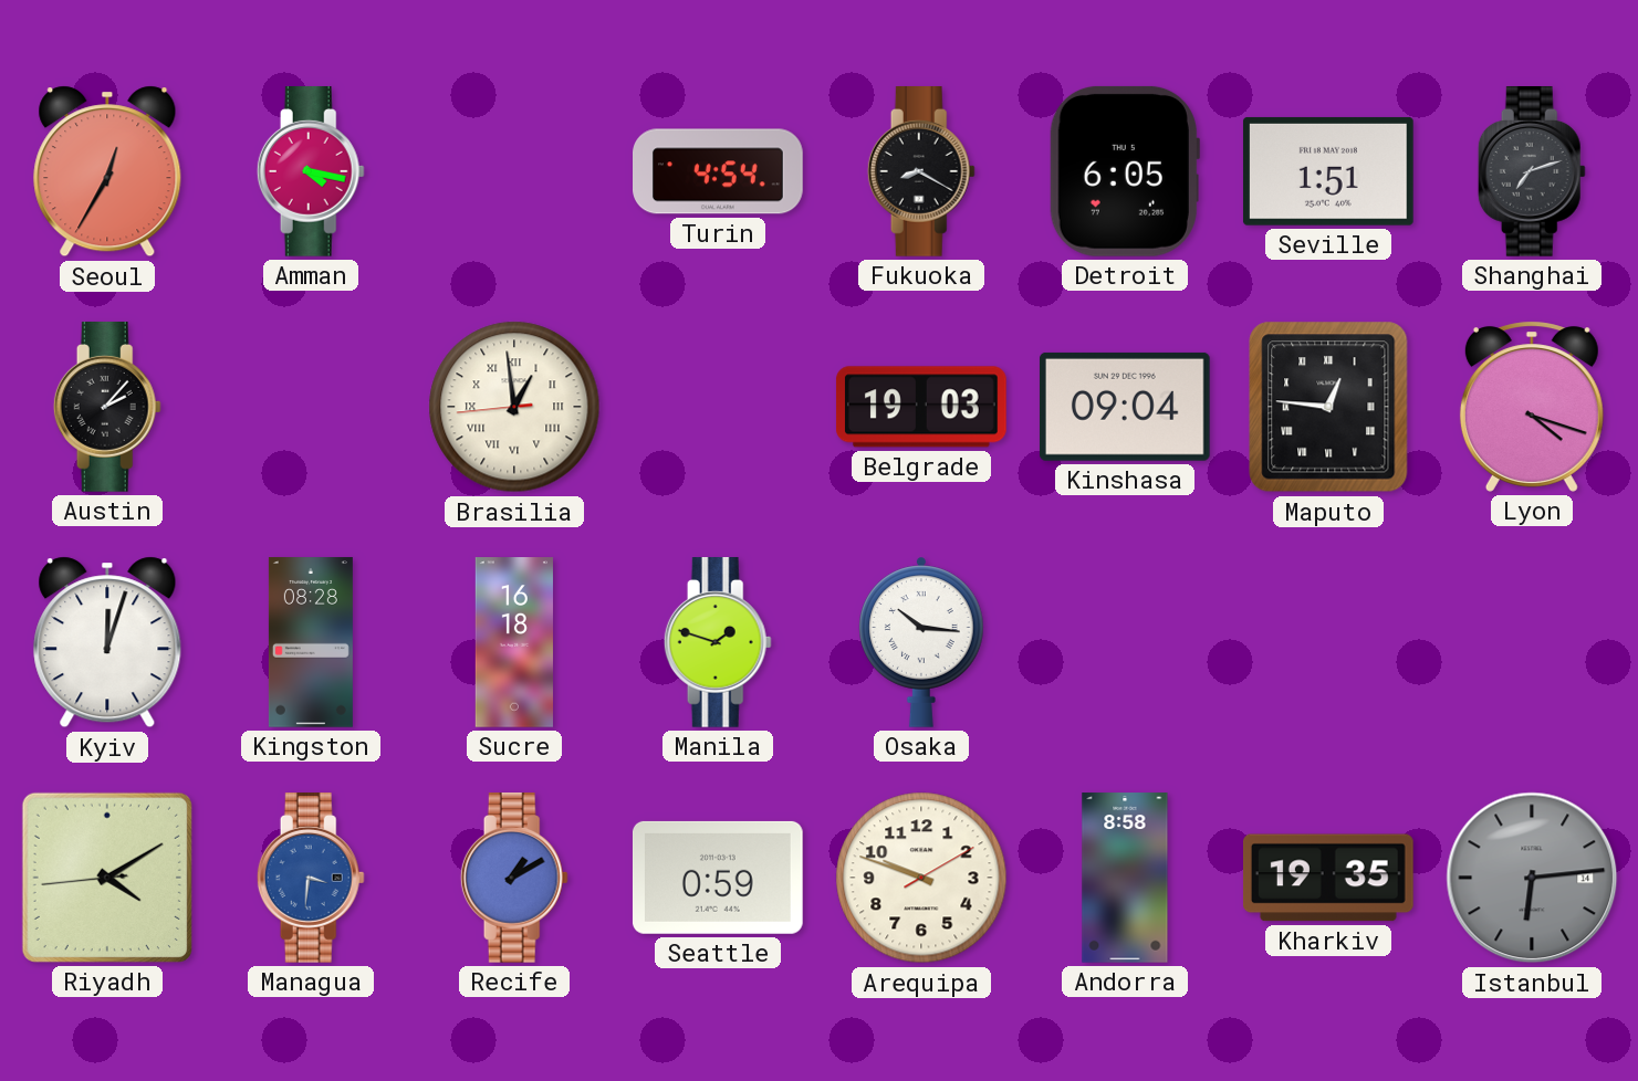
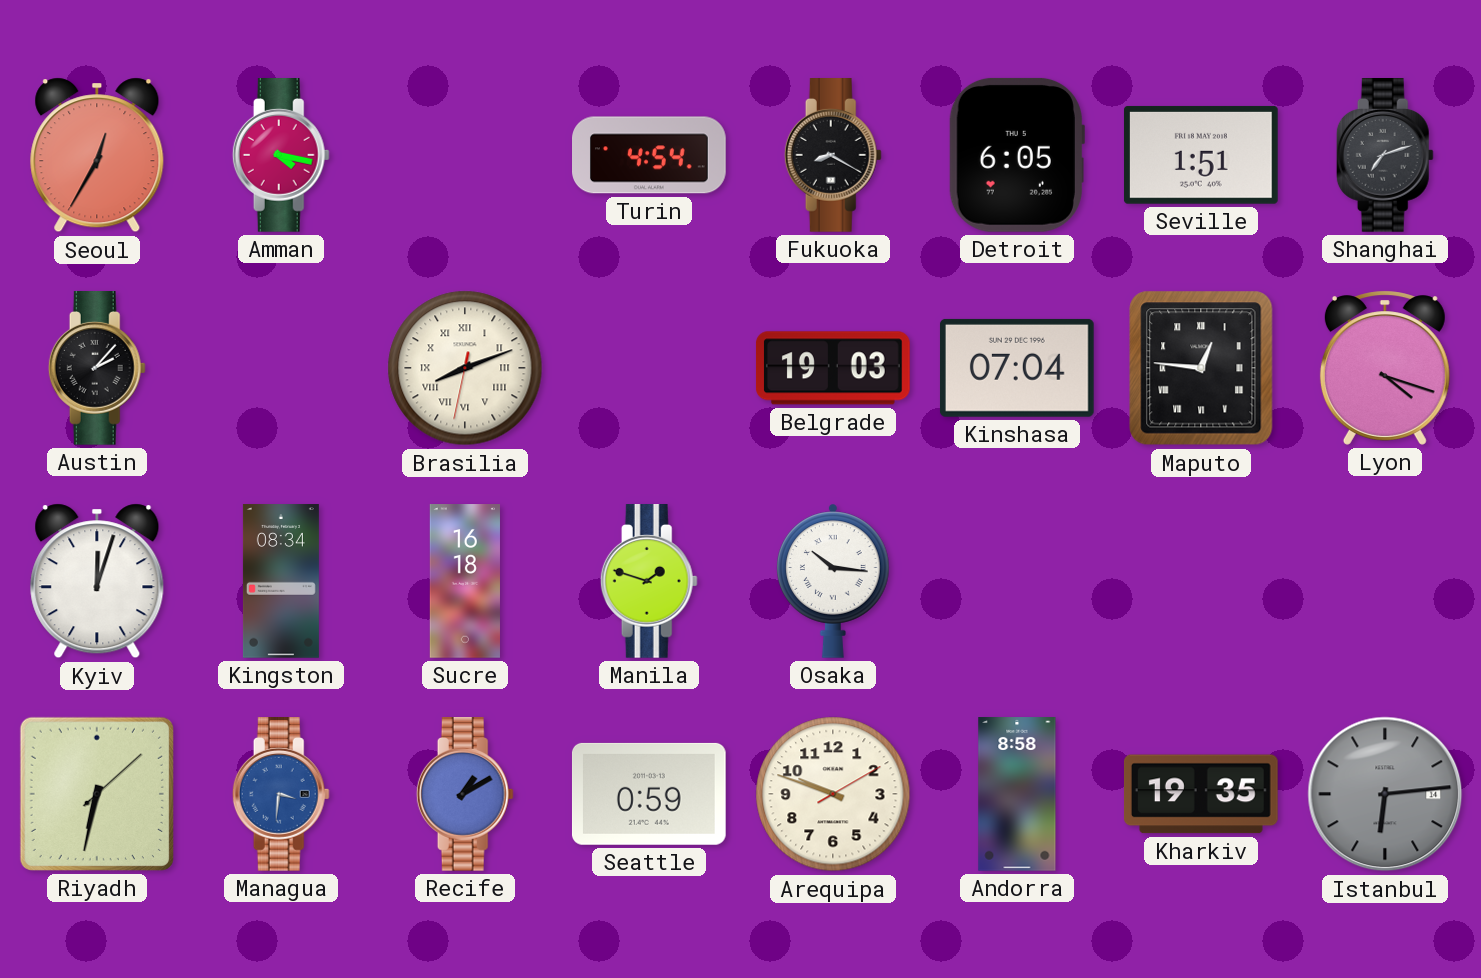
Brasilia: 12:58 -> 8:11 (465, 368)
Kinshasa: 09:04 -> 07:04 (1017, 368)
Kingston: 08:28 -> 08:34 (281, 581)
Riyadh: 4:09 -> 6:32 (97, 794)
